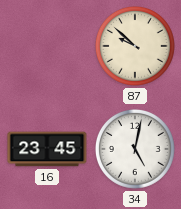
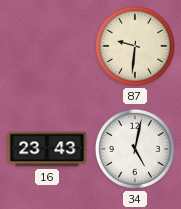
87: 9:52 -> 9:31 (135, 46)
16: 23:45 -> 23:43 (47, 149)
